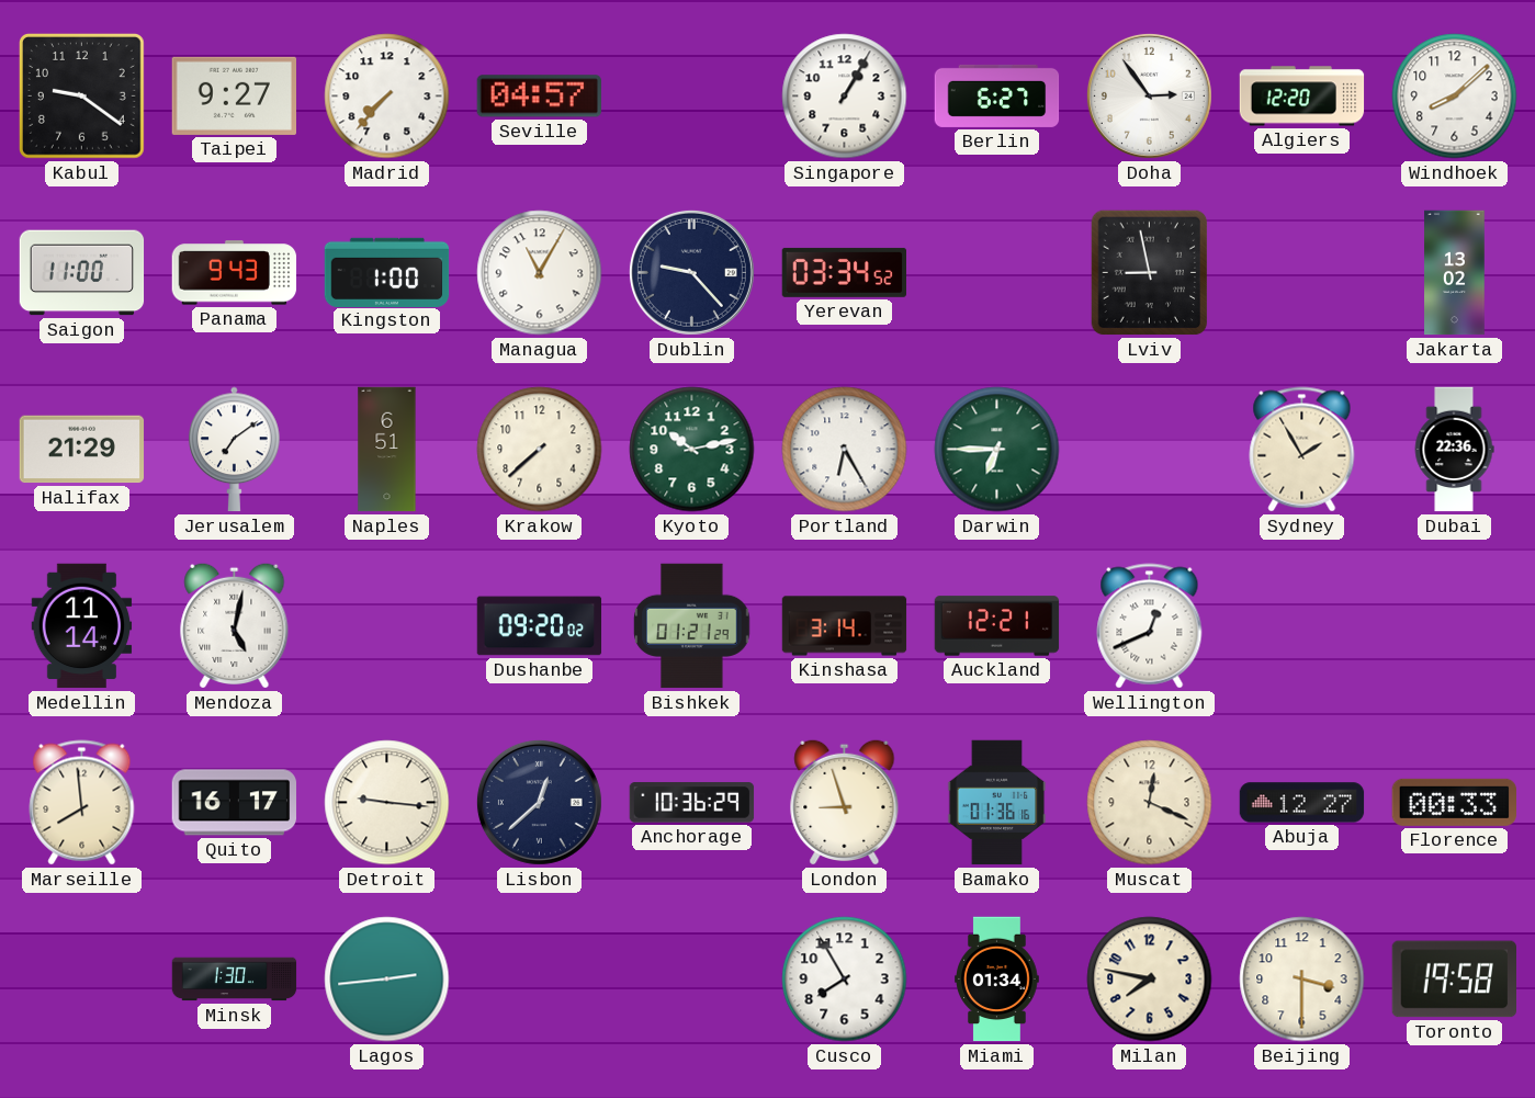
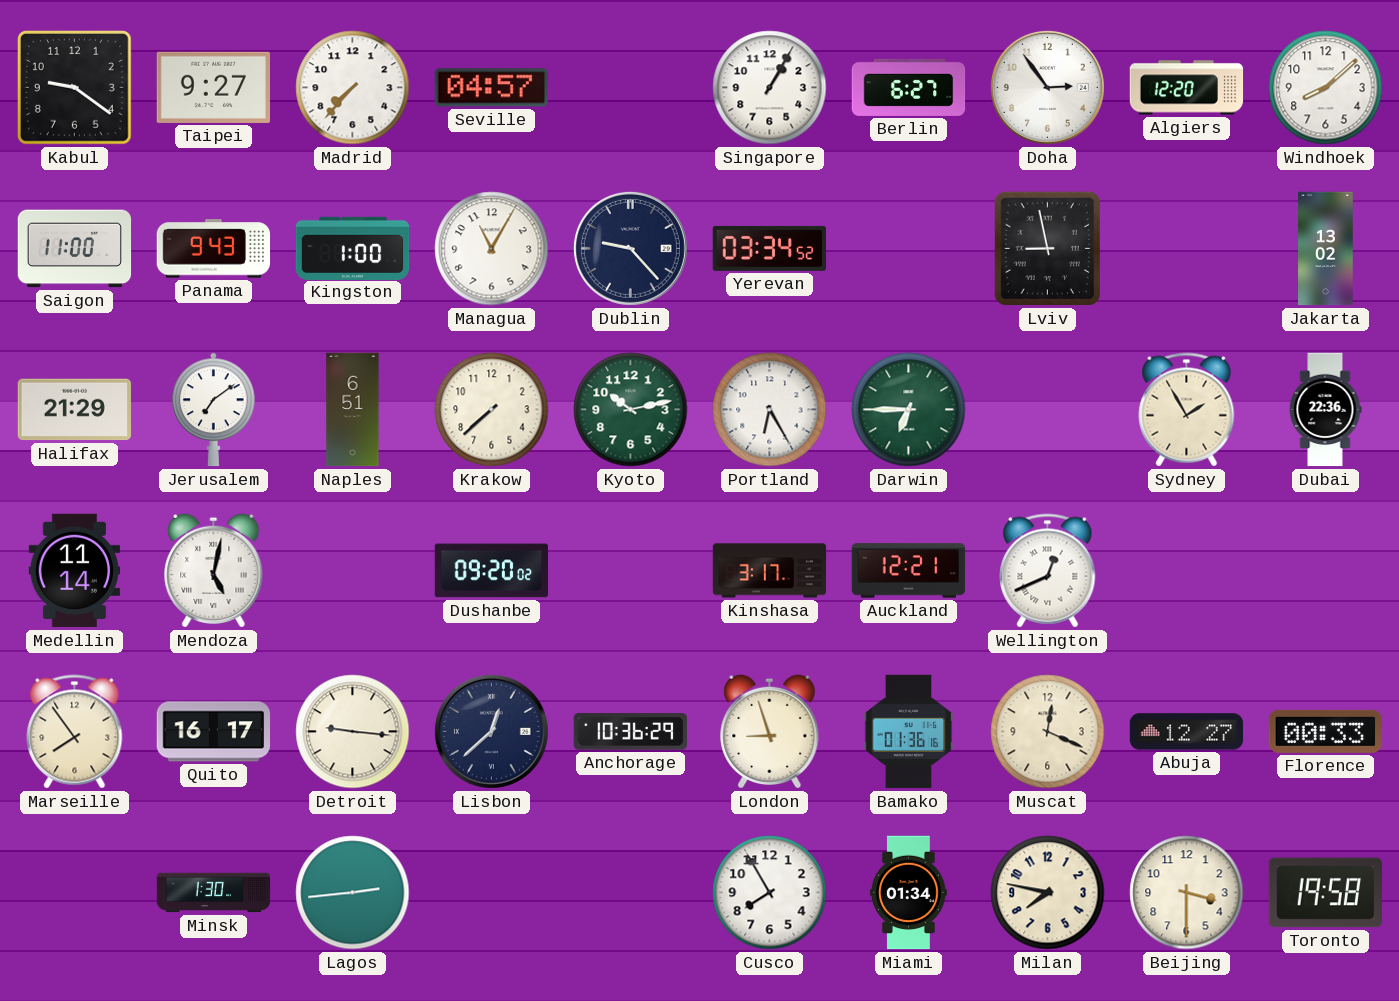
Bishkek: 01:21 -> none (692, 626)
Kinshasa: 3:14 -> 3:17 (770, 571)
Marseille: 7:59 -> 7:54 (75, 732)
